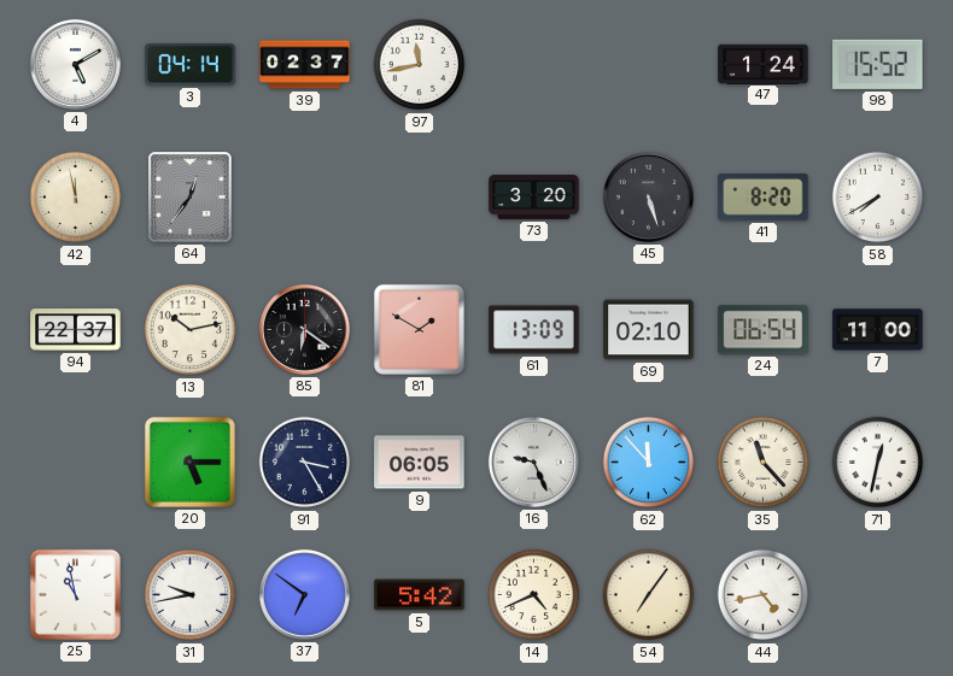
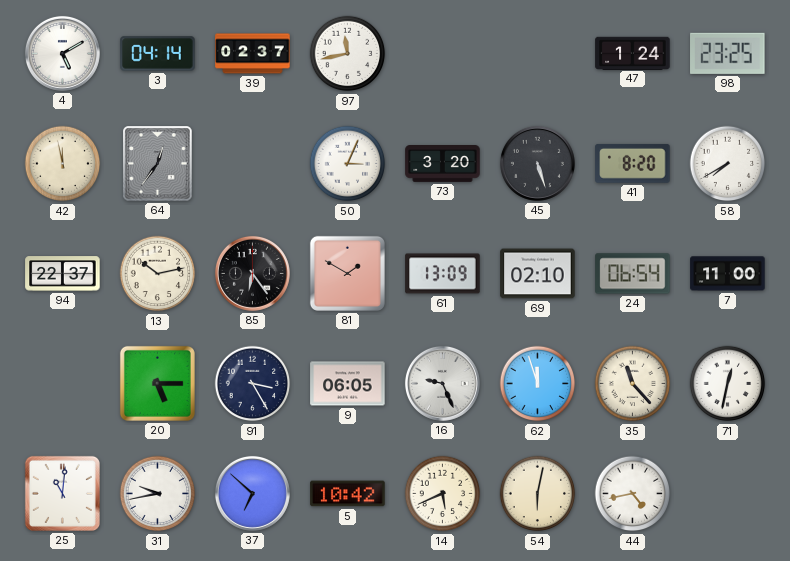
98: 15:52 -> 23:25 (728, 53)
50: none -> 3:04 (348, 164)
85: 6:21 -> 6:24 (252, 273)
62: 11:53 -> 11:57 (538, 384)
25: 10:58 -> 11:01 (62, 493)
37: 6:51 -> 6:52 (252, 493)
5: 5:42 -> 10:42 (348, 494)
14: 4:41 -> 5:41 (443, 494)
54: 7:06 -> 6:02 (538, 494)
